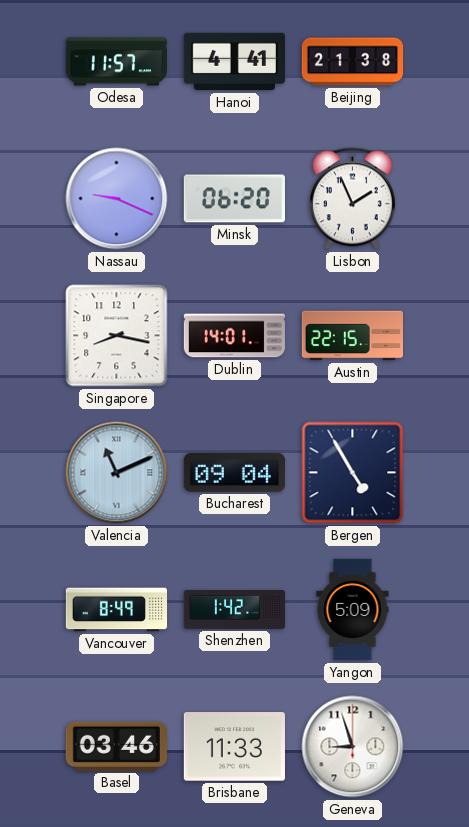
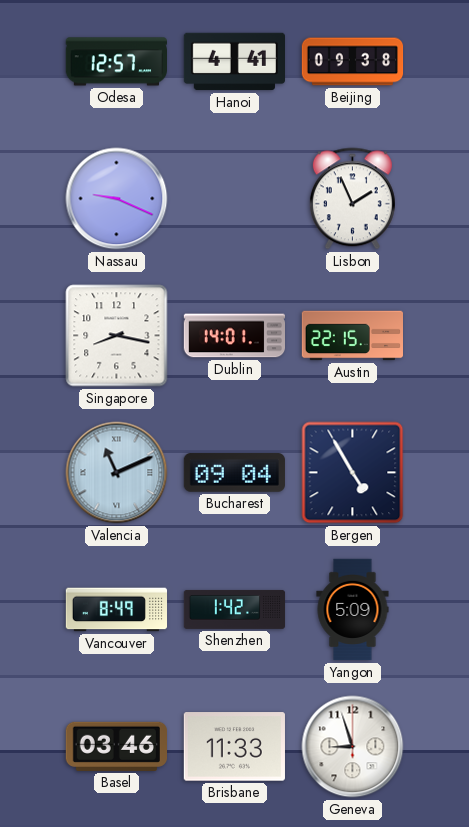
Odesa: 11:57 -> 12:57 (116, 62)
Beijing: 21:38 -> 09:38 (353, 62)
Minsk: 06:20 -> none (234, 199)
